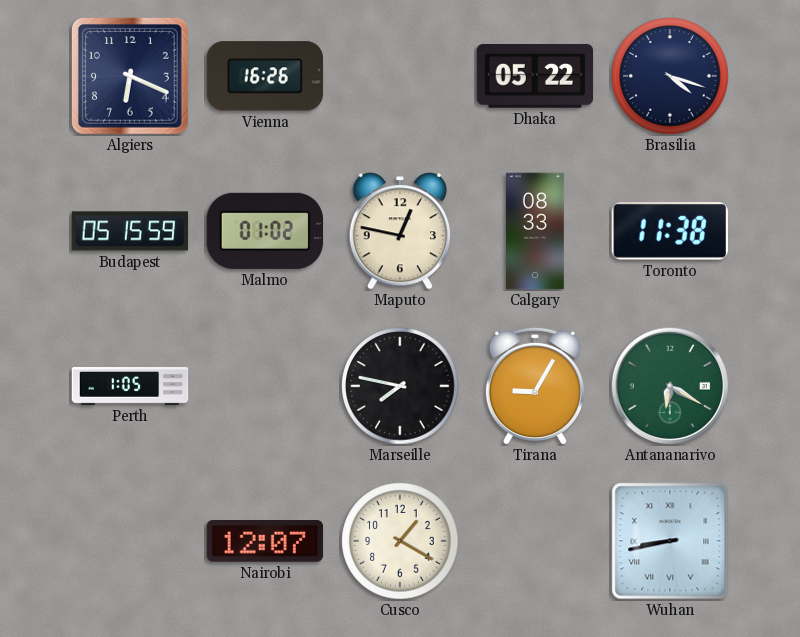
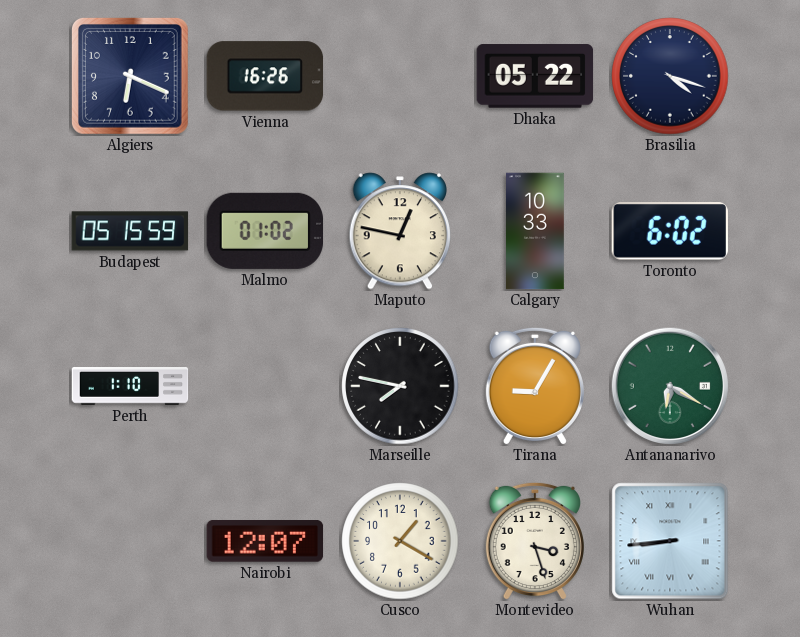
Calgary: 08:33 -> 10:33 (536, 231)
Toronto: 11:38 -> 6:02 (670, 232)
Perth: 1:05 -> 1:10 (130, 387)
Montevideo: none -> 3:27 (535, 541)
Wuhan: 8:43 -> 8:44 (670, 541)
